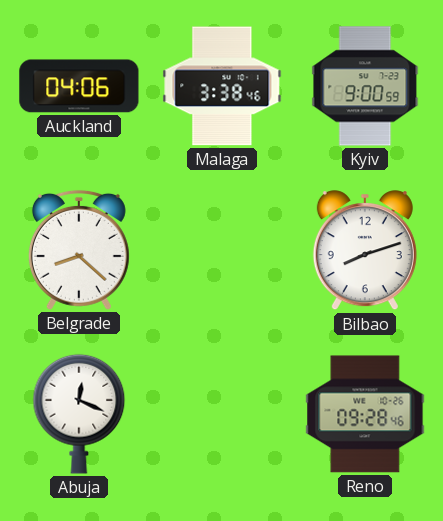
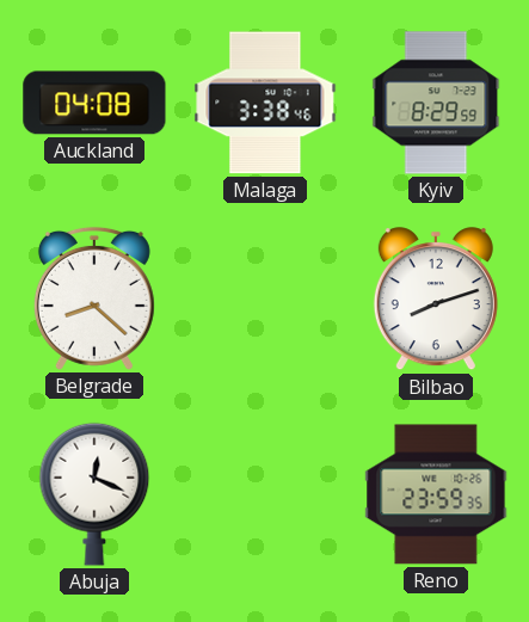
Auckland: 04:06 -> 04:08 (94, 103)
Kyiv: 9:00 -> 8:29 (436, 103)
Reno: 09:28 -> 23:59 (436, 494)
